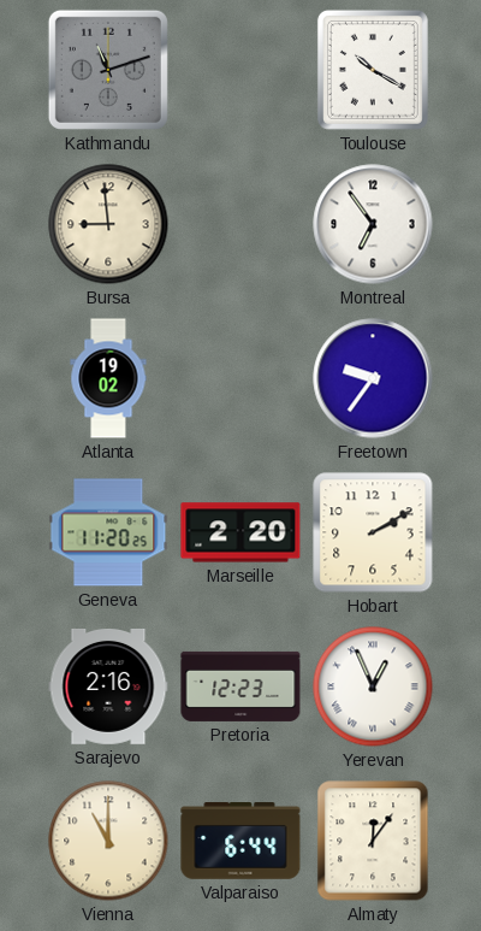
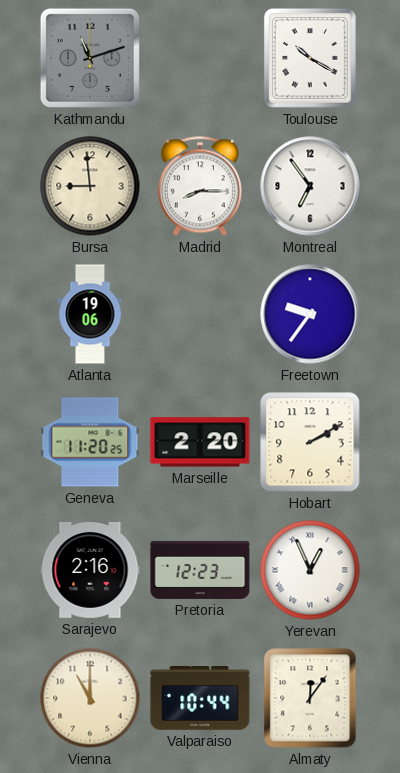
Madrid: none -> 8:15 (200, 186)
Atlanta: 19:02 -> 19:06 (90, 314)
Valparaiso: 6:44 -> 10:44 (200, 699)
